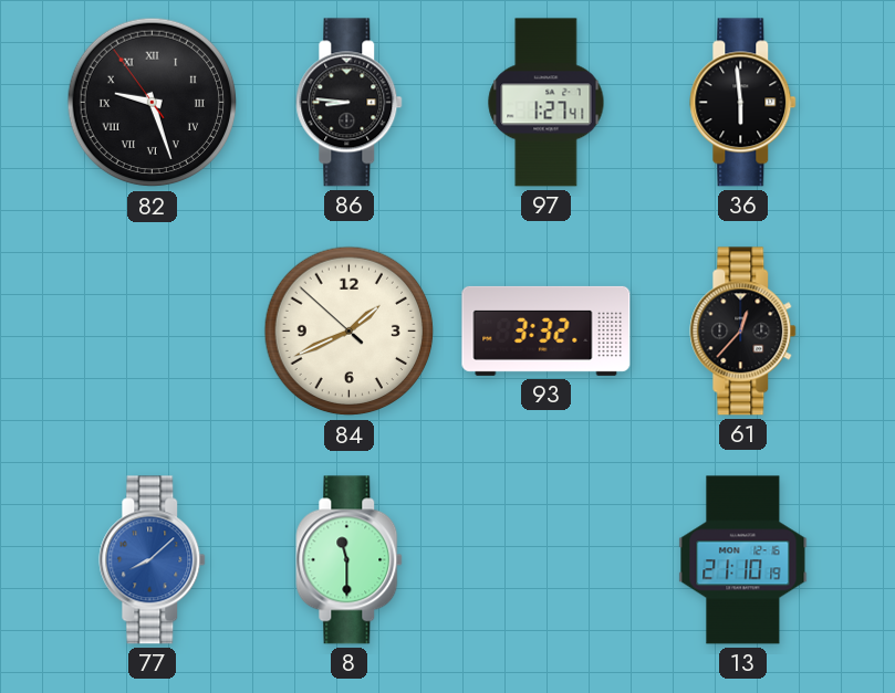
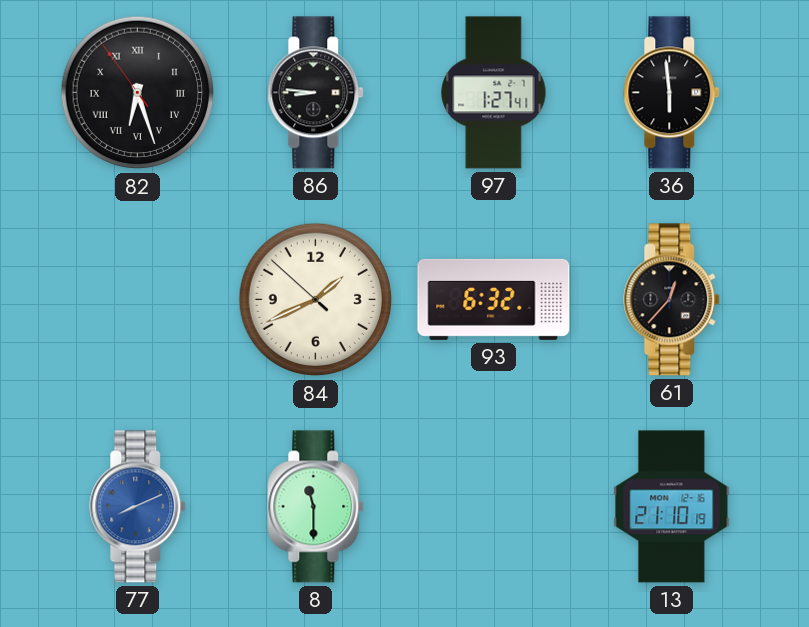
82: 9:26 -> 6:26 (138, 93)
93: 3:32 -> 6:32 (494, 299)
77: 8:08 -> 8:11 (138, 507)
